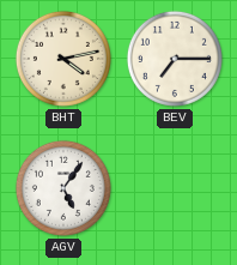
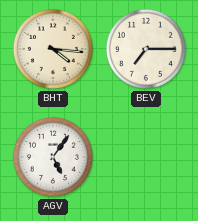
BHT: 4:13 -> 4:16 (53, 49)
